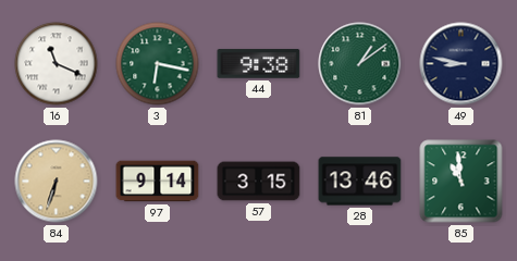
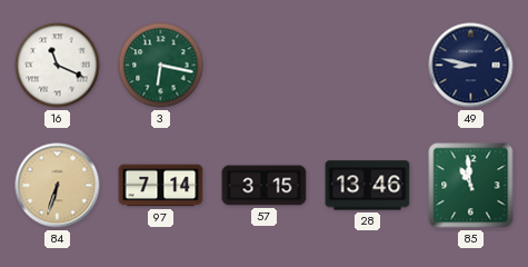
44: 9:38 -> none (259, 64)
81: 1:09 -> none (360, 64)
97: 9:14 -> 7:14 (161, 186)
